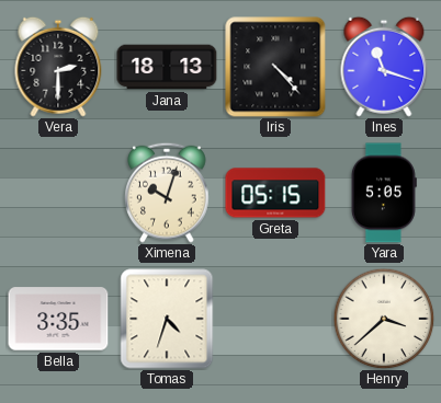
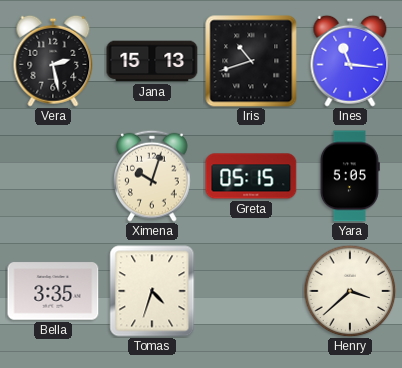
Vera: 2:30 -> 2:28 (53, 61)
Jana: 18:13 -> 15:13 (152, 61)
Iris: 4:23 -> 10:42 (251, 61)
Ines: 11:18 -> 11:16 (350, 61)
